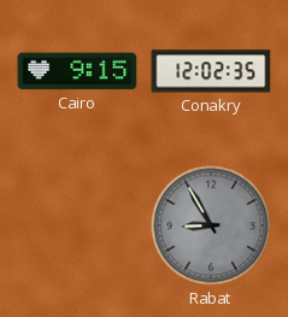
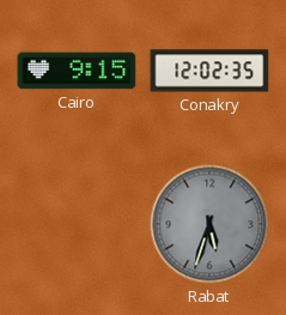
Rabat: 8:55 -> 5:33 (209, 224)
